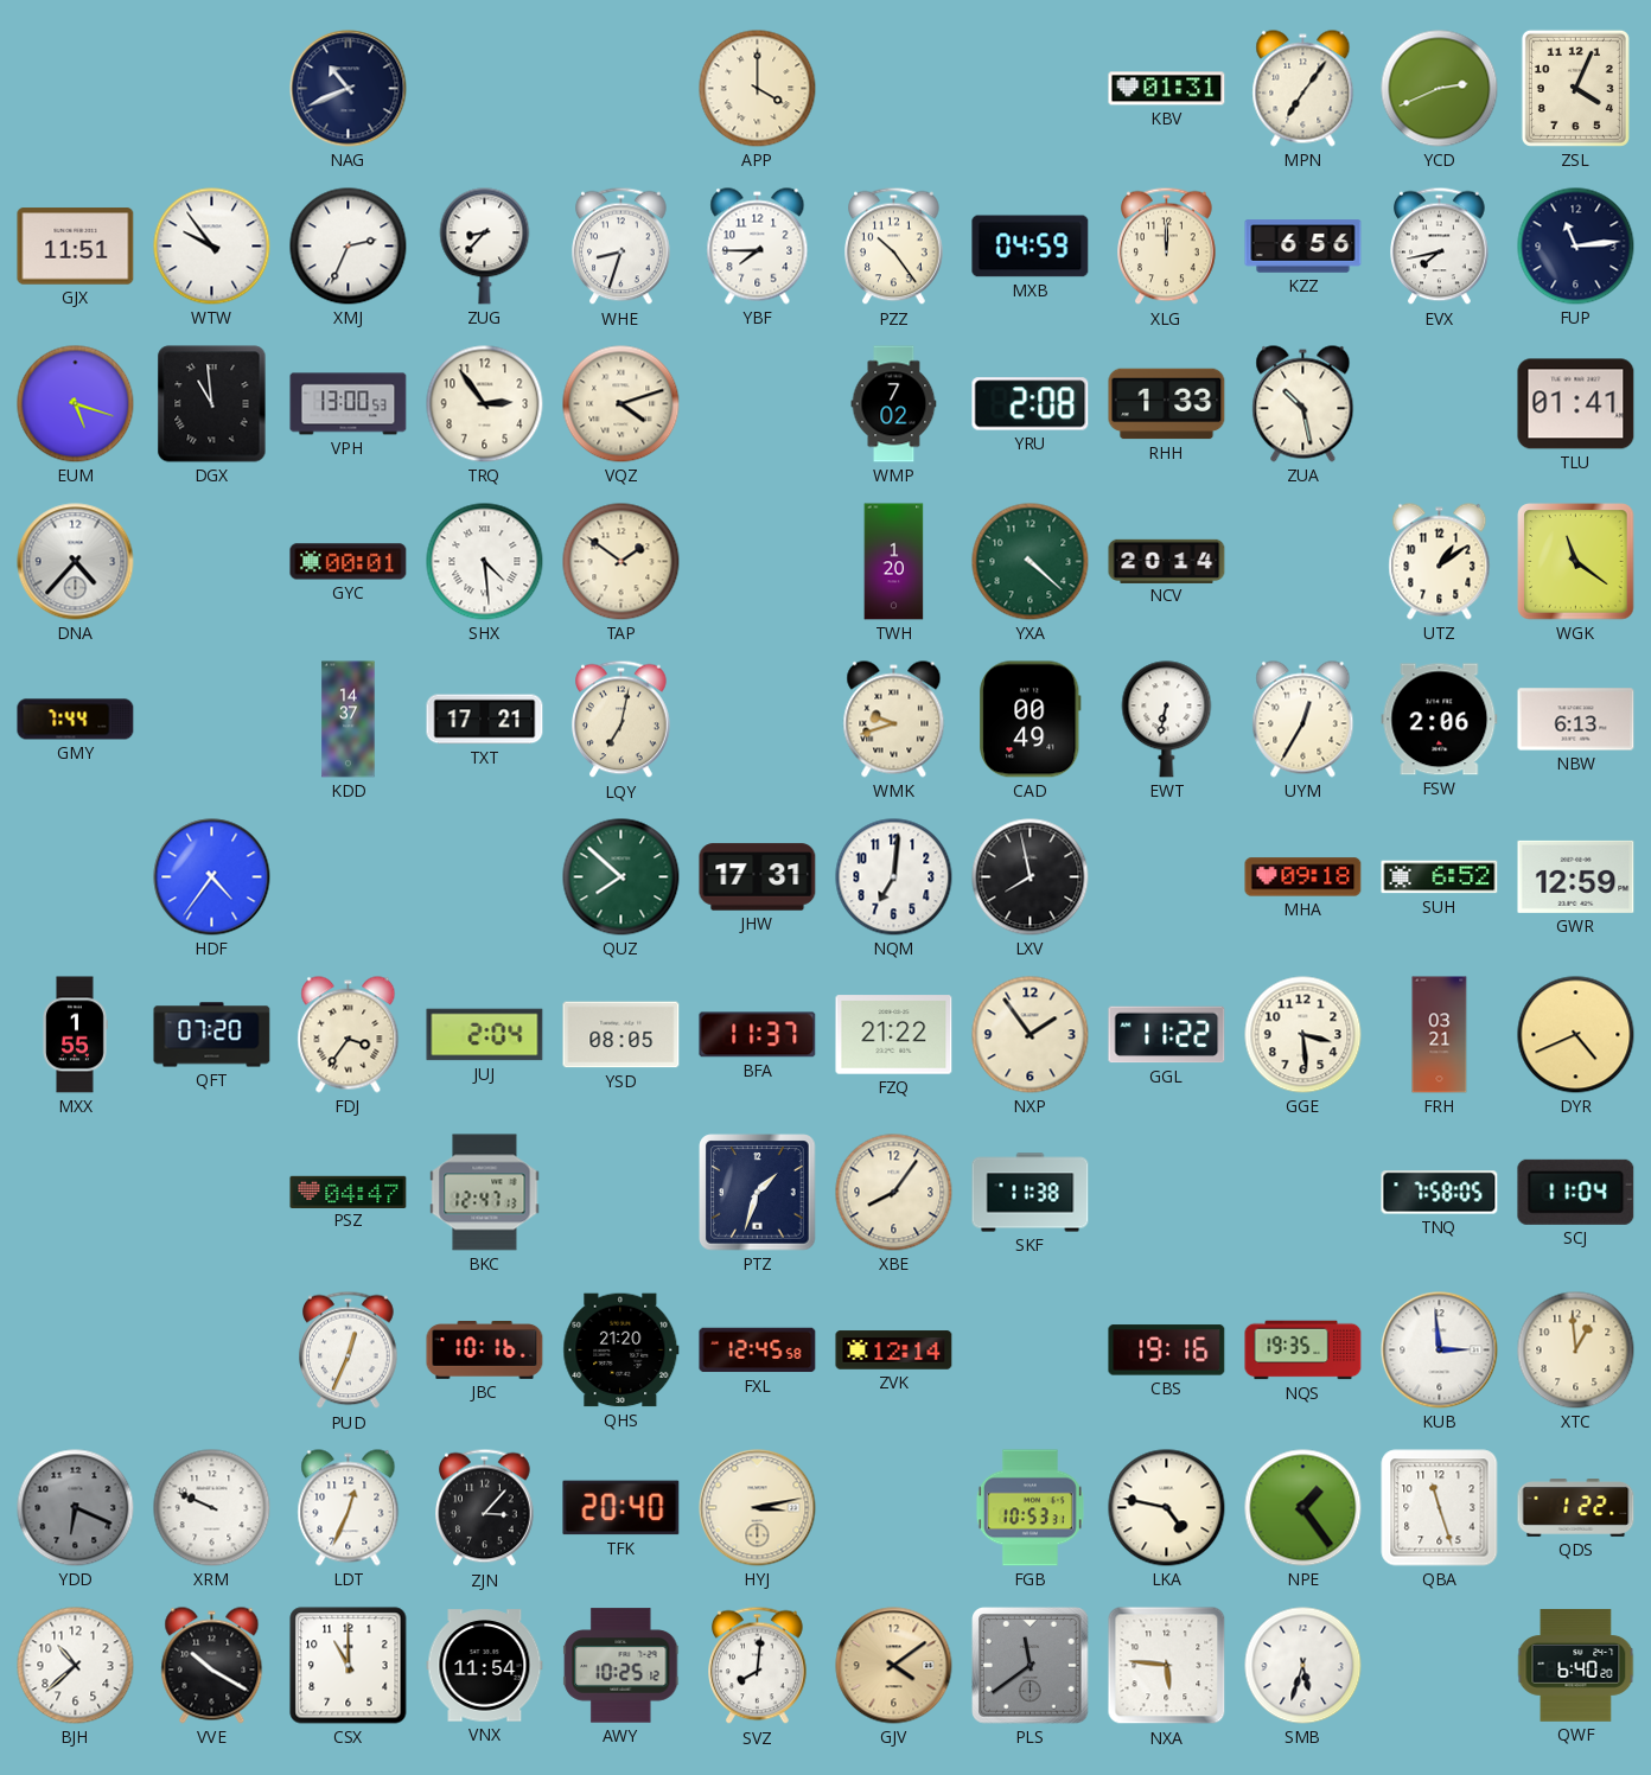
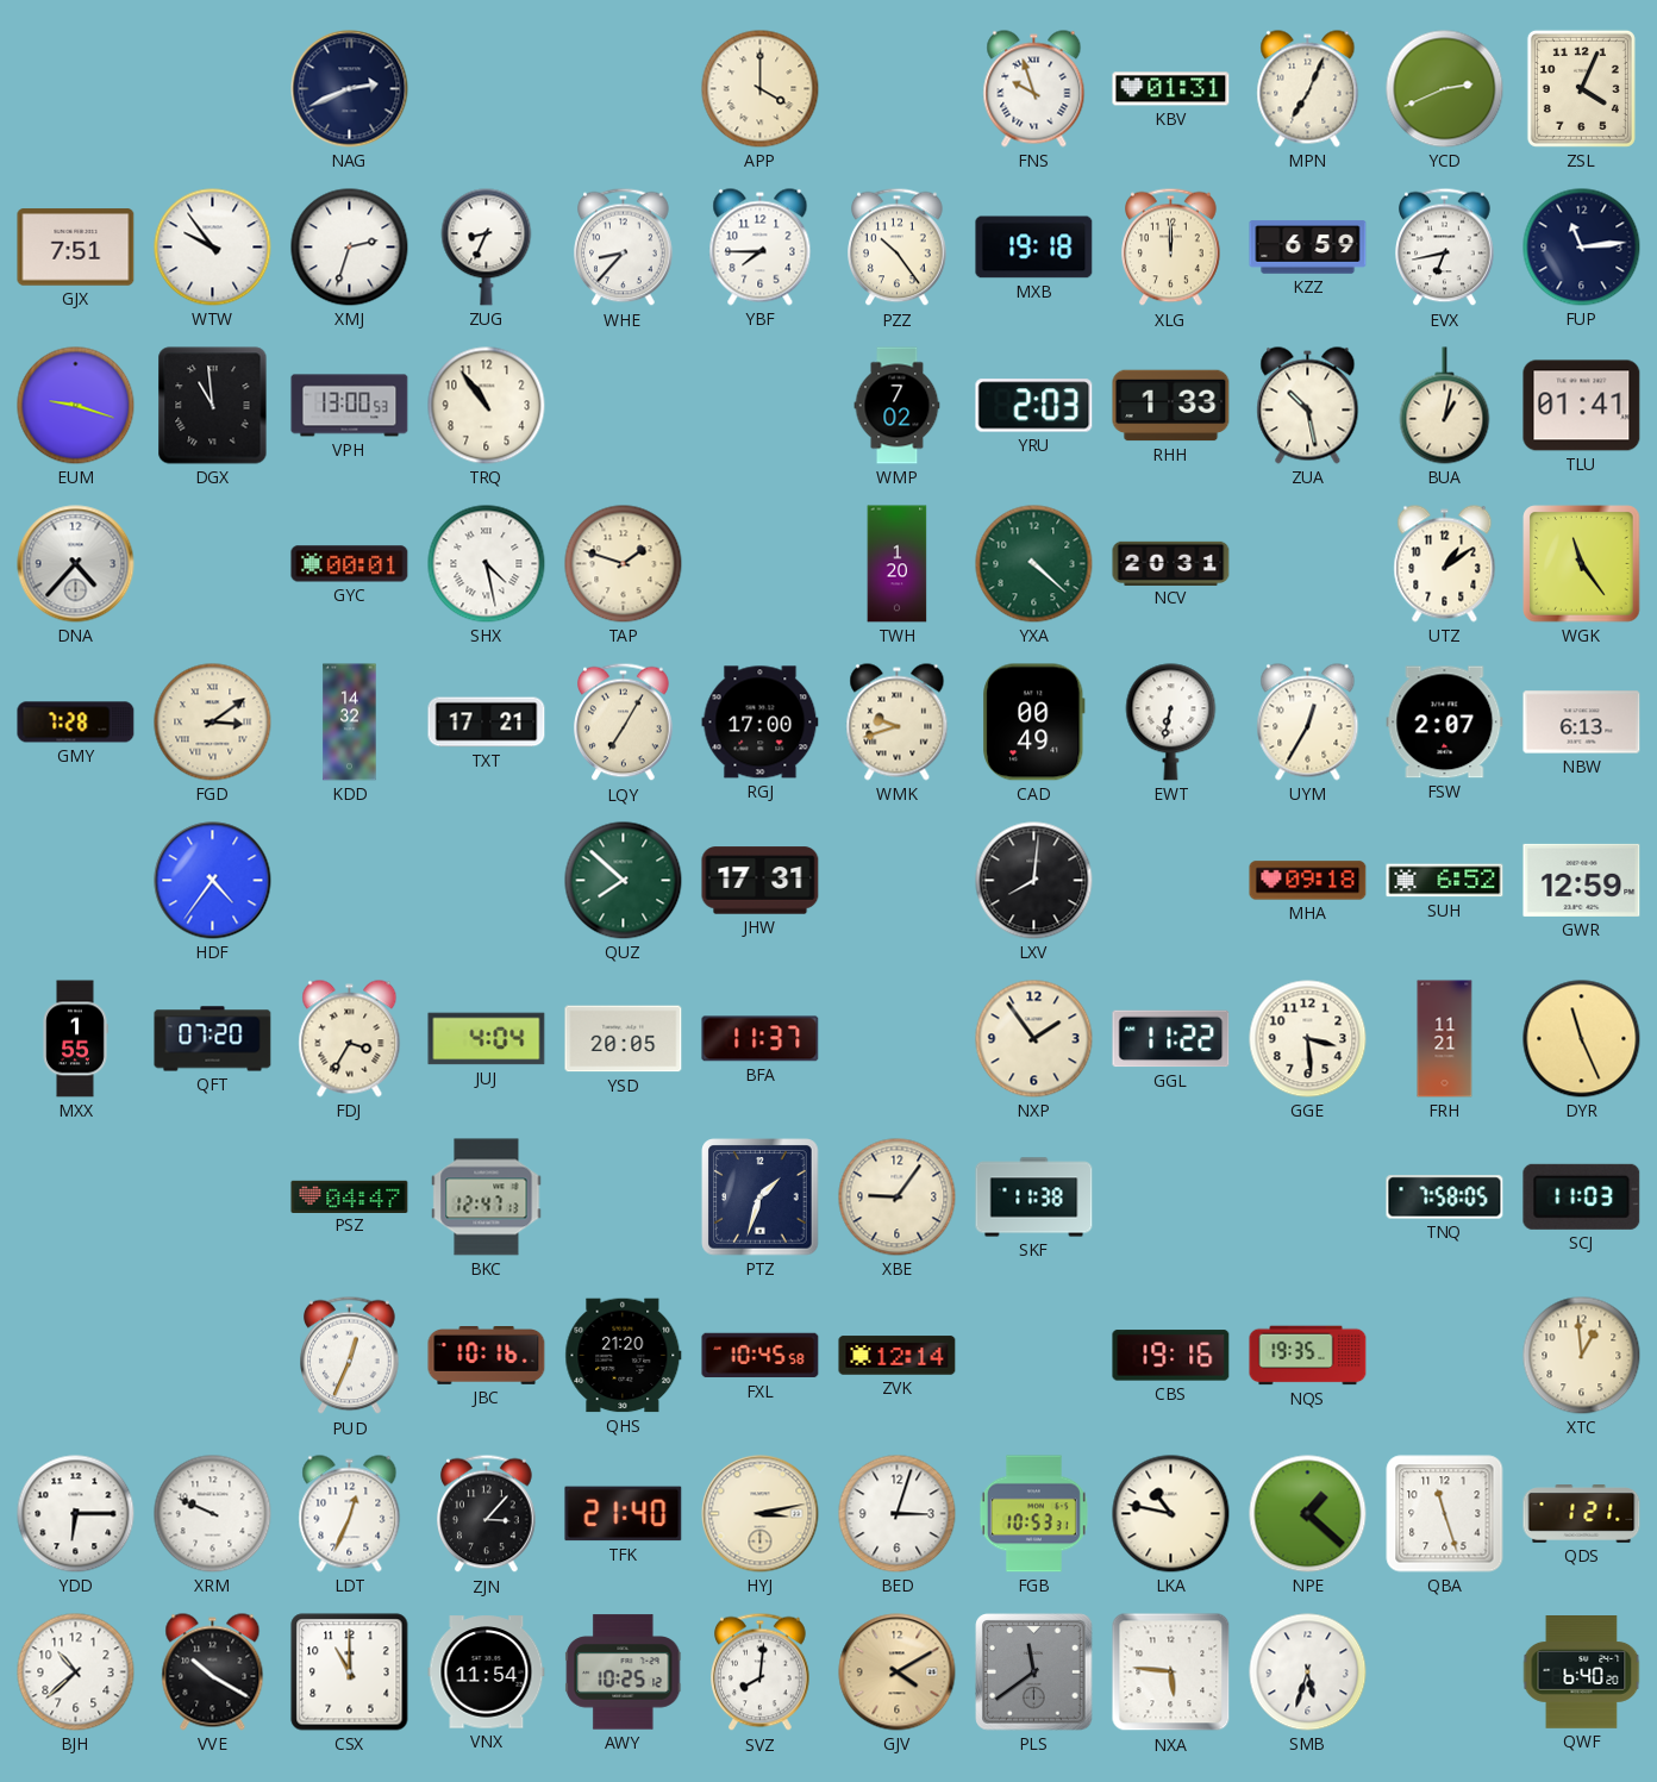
NAG: 10:41 -> 2:41 (350, 89)
FNS: none -> 9:57 (1034, 89)
MPN: 7:06 -> 7:04 (1308, 89)
GJX: 11:51 -> 7:51 (76, 248)
XMJ: 2:34 -> 2:33 (350, 248)
ZUG: 8:37 -> 8:34 (487, 248)
WHE: 8:33 -> 8:37 (624, 248)
MXB: 04:59 -> 19:18 (1034, 248)
KZZ: 6:56 -> 6:59 (1308, 248)
EVX: 7:43 -> 6:43 (1445, 248)
EUM: 5:18 -> 9:18 (76, 406)
TRQ: 2:54 -> 10:54 (487, 406)
VQZ: 4:12 -> none (621, 404)
YRU: 2:08 -> 2:03 (1034, 406)
BUA: none -> 1:02 (1445, 406)
SHX: 4:29 -> 4:28 (487, 564)
TAP: 1:51 -> 1:48 (624, 564)
NCV: 20:14 -> 20:31 (1171, 563)
WGK: 11:21 -> 11:24 (1582, 564)
GMY: 7:44 -> 7:28 (76, 723)
FGD: none -> 3:09 (213, 723)
KDD: 14:37 -> 14:32 (350, 723)
LQY: 7:02 -> 7:05 (624, 723)
RGJ: none -> 17:00 (761, 723)
FSW: 2:06 -> 2:07 (1445, 723)
NQM: 7:01 -> none (894, 877)
LXV: 7:58 -> 8:01 (1034, 881)
FDJ: 3:36 -> 3:35 (350, 1039)
JUJ: 2:04 -> 4:04 (487, 1039)
YSD: 08:05 -> 20:05 (624, 1039)
FZQ: 21:22 -> none (894, 1035)
FRH: 03:21 -> 11:21 (1445, 1039)
DYR: 4:41 -> 11:26 (1582, 1039)
XBE: 8:06 -> 9:06 (898, 1198)
SCJ: 11:04 -> 11:03 (1582, 1196)
FXL: 12:45 -> 10:45 (761, 1356)
KUB: 2:59 -> none (1440, 1351)
YDD: 6:19 -> 6:15 (76, 1514)
YDD dial: grey -> white (76, 1514)
TFK: 20:40 -> 21:40 (624, 1514)
BED: none -> 3:03 (898, 1514)
LKA: 4:47 -> 10:47 (1171, 1514)
NPE: 1:24 -> 1:22 (1308, 1514)
QDS: 1:22 -> 1:21 (1582, 1514)
GJV: 4:09 -> 4:10 (898, 1672)
